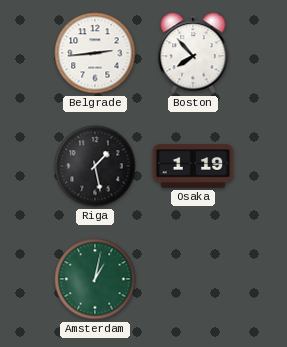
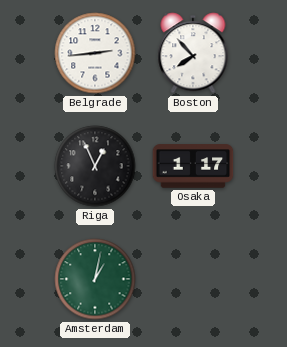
Riga: 1:28 -> 12:56 (95, 166)
Osaka: 1:19 -> 1:17 (193, 166)
